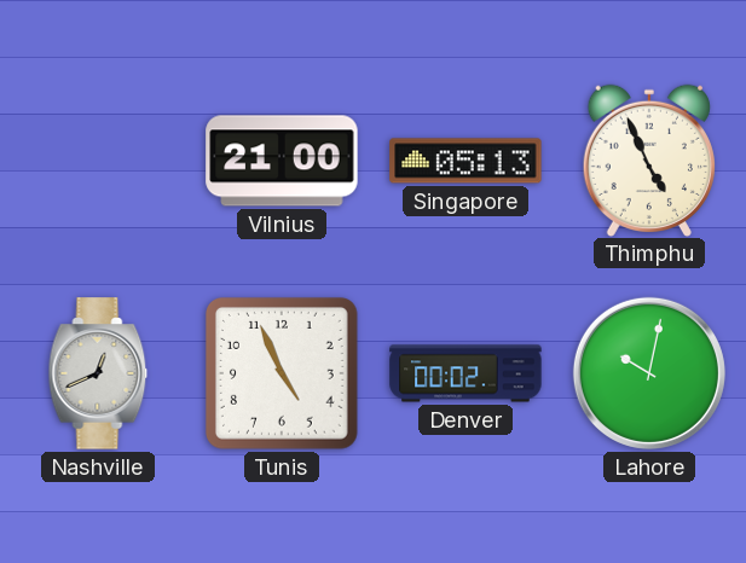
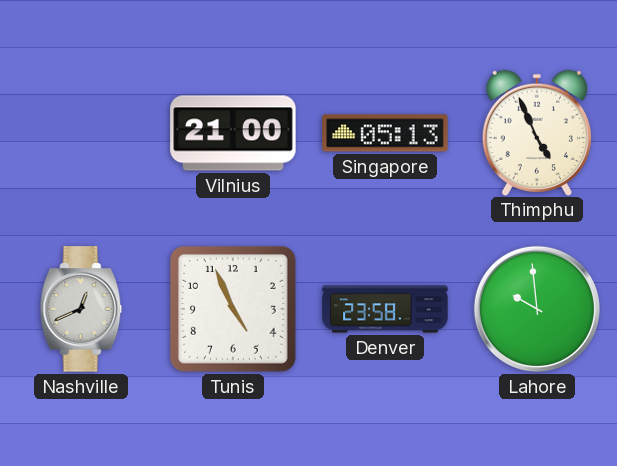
Denver: 00:02 -> 23:58 (385, 309)
Lahore: 10:02 -> 9:59 (537, 309)
